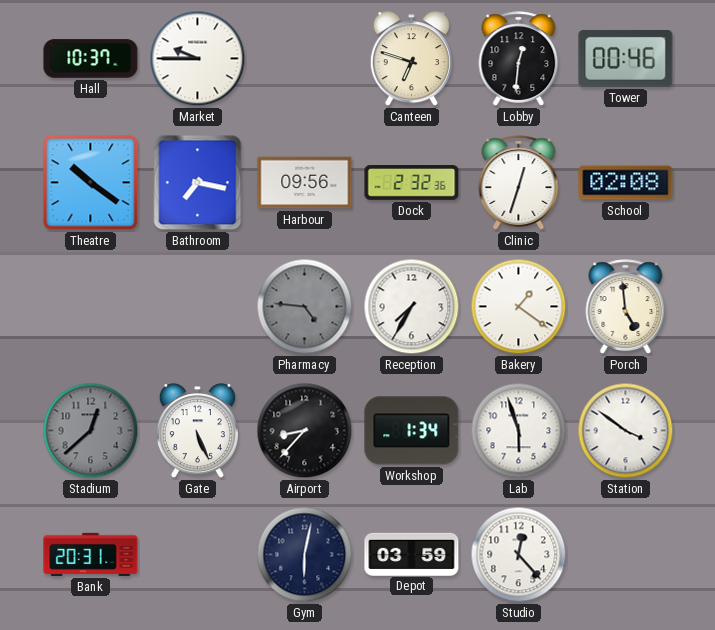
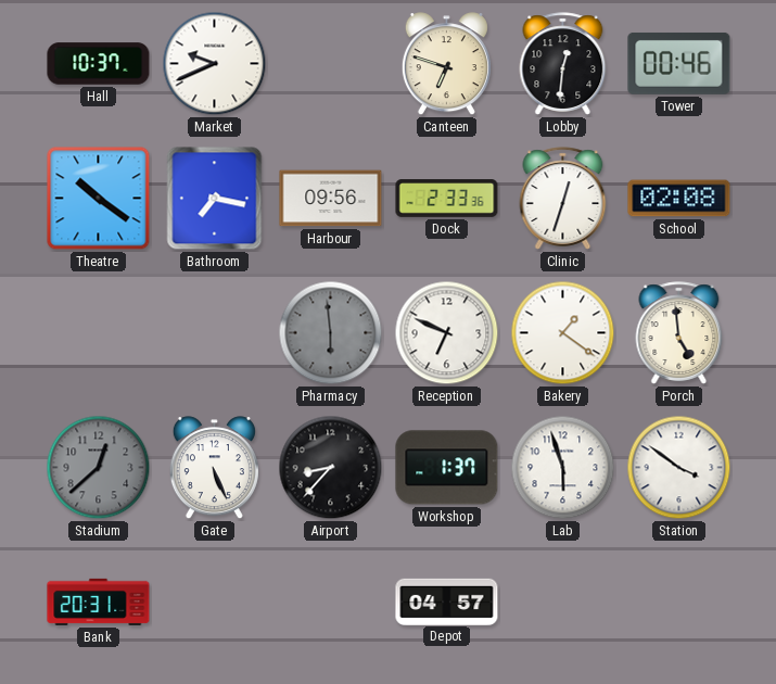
Market: 9:45 -> 9:41 (215, 64)
Dock: 2:32 -> 2:33 (447, 199)
Pharmacy: 4:46 -> 5:59 (331, 333)
Reception: 7:35 -> 6:49 (447, 333)
Workshop: 1:34 -> 1:37 (447, 468)
Gym: 6:02 -> none (305, 555)
Depot: 03:59 -> 04:57 (447, 601)
Studio: 12:23 -> none (519, 555)
